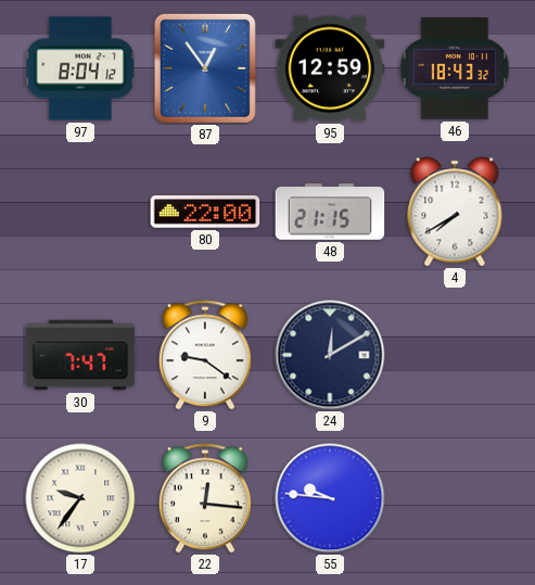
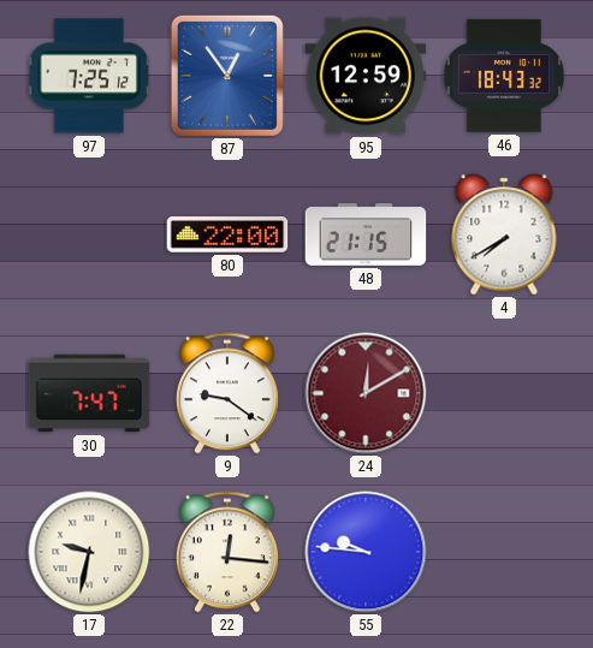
97: 8:04 -> 7:25 (89, 76)
24 dial: navy -> burgundy (366, 393)
17: 9:36 -> 9:32 (89, 552)
